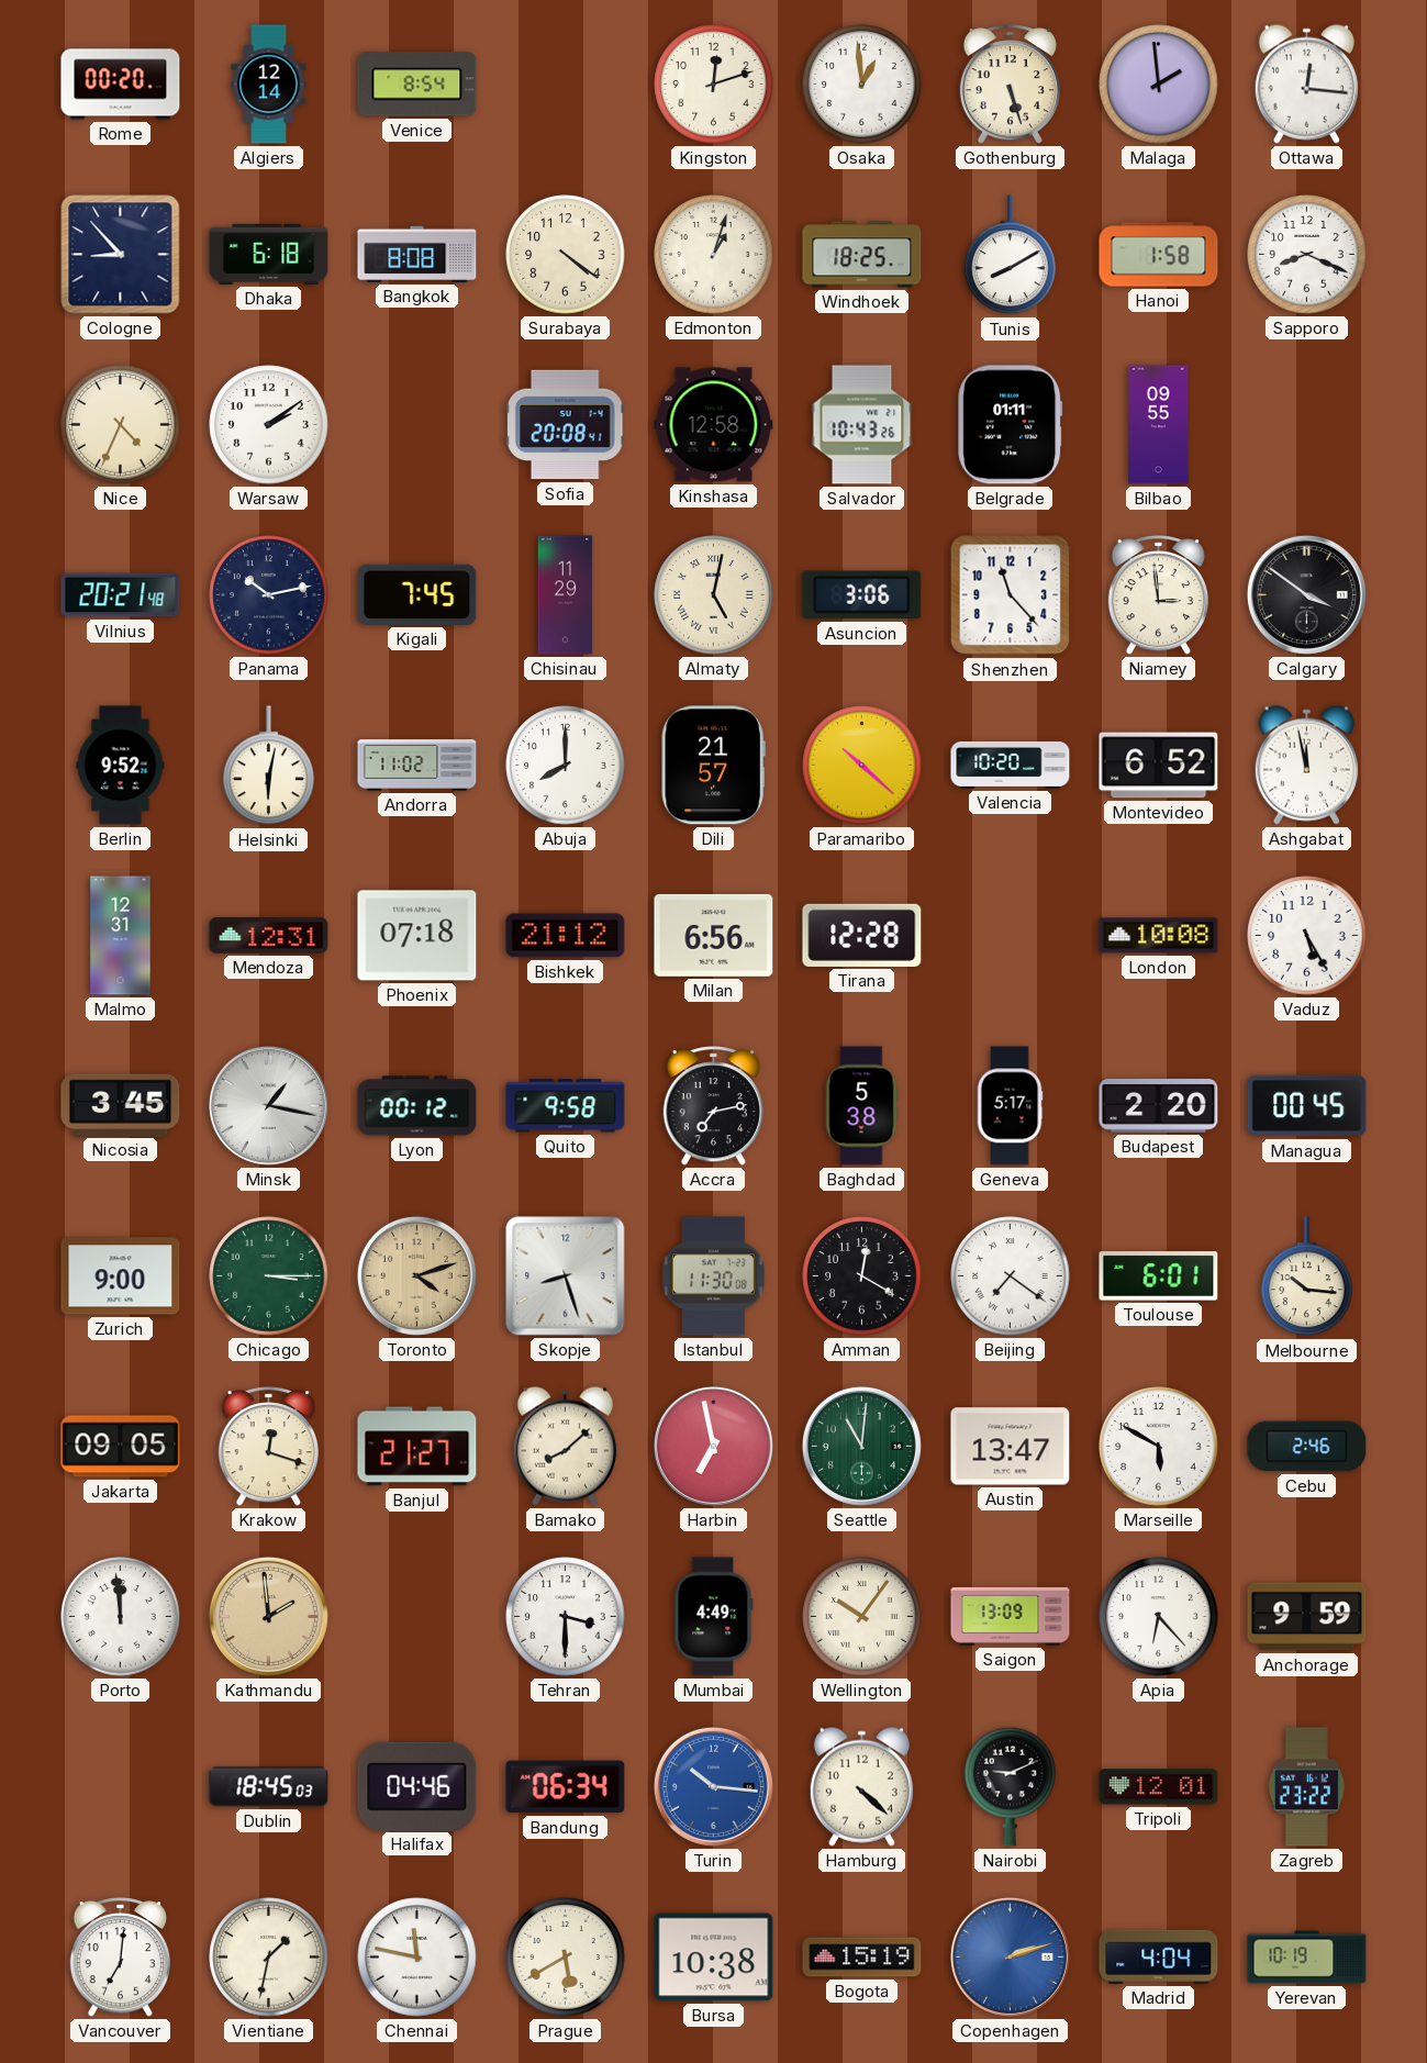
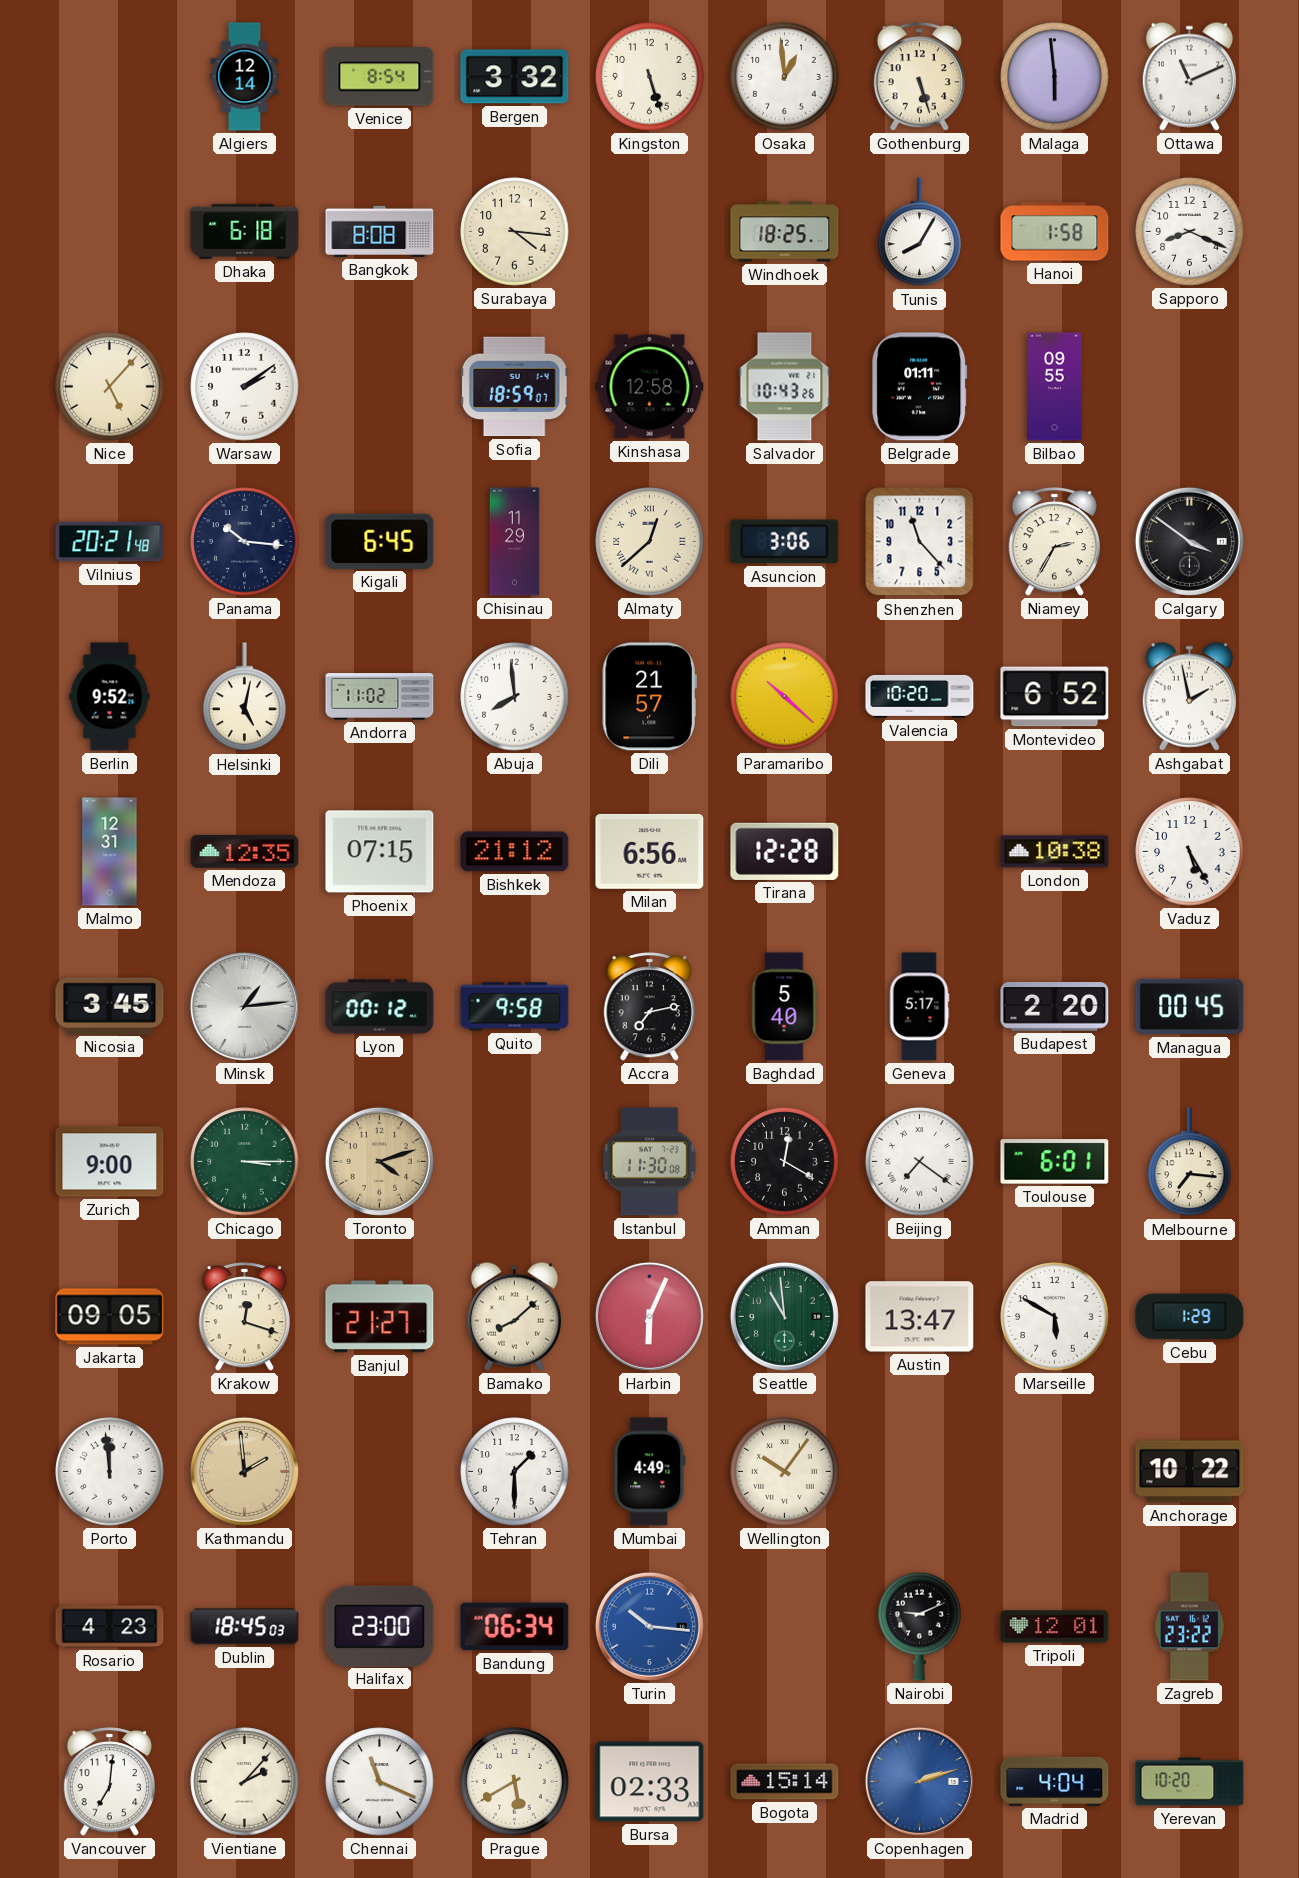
Rome: 00:20 -> none (121, 85)
Bergen: none -> 3:32 (515, 77)
Kingston: 12:12 -> 5:27 (650, 77)
Malaga: 1:59 -> 5:59 (1055, 77)
Ottawa: 12:16 -> 11:11 (1189, 76)
Cologne: 8:53 -> none (121, 255)
Surabaya: 4:21 -> 4:16 (515, 232)
Edmonton: 1:03 -> none (714, 255)
Tunis: 8:10 -> 8:05 (920, 232)
Nice: 4:34 -> 5:07 (110, 387)
Sofia: 20:08 -> 18:59 (514, 387)
Panama: 10:13 -> 10:16 (245, 542)
Kigali: 7:45 -> 6:45 (380, 541)
Almaty: 5:02 -> 12:38 (650, 542)
Niamey: 2:59 -> 2:35 (1054, 542)
Helsinki: 6:02 -> 5:02 (245, 697)
Abuja: 8:00 -> 7:59 (515, 697)
Ashgabat: 11:58 -> 1:58 (1189, 696)
Mendoza: 12:31 -> 12:35 (245, 851)
Phoenix: 07:18 -> 07:15 (380, 852)
London: 10:08 -> 10:38 (1055, 852)
Minsk: 1:17 -> 1:14 (244, 1006)
Baghdad: 5:38 -> 5:40 (784, 1007)
Skopje: 8:27 -> none (566, 1276)
Melbourne: 10:16 -> 7:16 (1190, 1162)
Harbin: 6:58 -> 6:04 (649, 1316)
Seattle: 11:01 -> 10:59 (784, 1316)
Cebu: 2:46 -> 1:29 (1190, 1317)
Tehran: 3:30 -> 1:30 (515, 1472)
Saigon: 13:09 -> none (1011, 1616)
Apia: 6:23 -> none (1159, 1617)
Anchorage: 9:59 -> 10:22 (1190, 1472)
Rosario: none -> 4:23 (110, 1627)
Halifax: 04:46 -> 23:00 (380, 1626)
Hamburg: 4:22 -> none (861, 1786)
Vientiane: 1:32 -> 2:07 (245, 1782)
Chennai: 11:47 -> 11:19 (380, 1782)
Bursa: 10:38 -> 02:33 (650, 1782)
Bogota: 15:19 -> 15:14 (785, 1782)
Yerevan: 10:19 -> 10:20 (1190, 1782)
